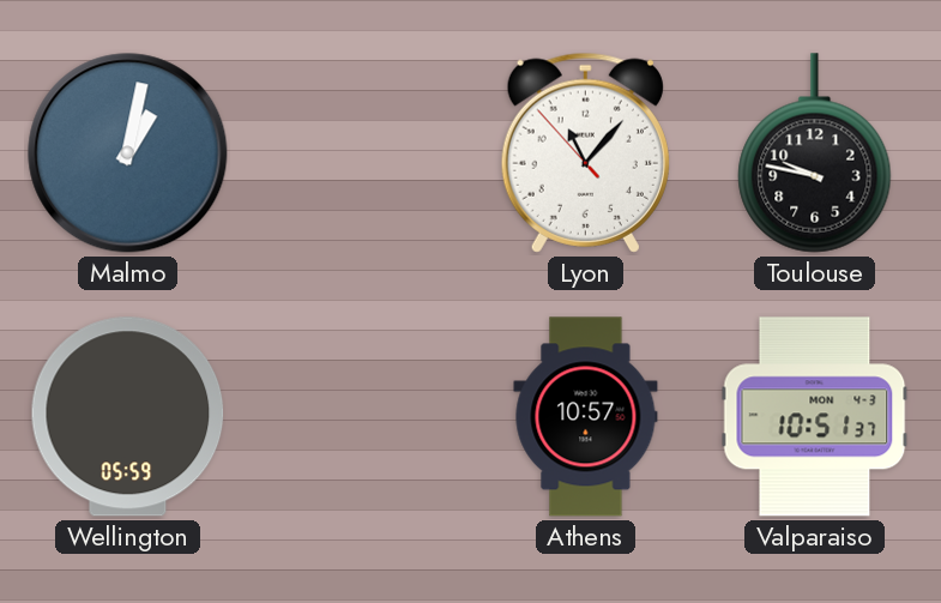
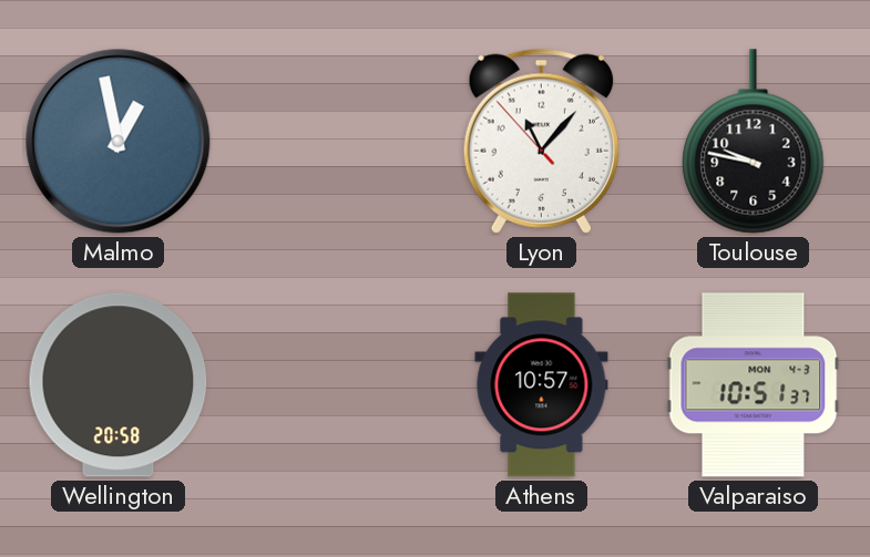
Malmo: 1:02 -> 12:58 (119, 142)
Wellington: 05:59 -> 20:58 (119, 385)
